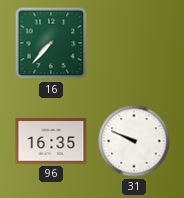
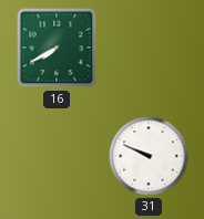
16: 7:37 -> 7:40 (57, 48)
96: 16:35 -> none (51, 141)
